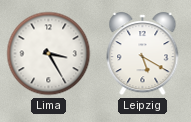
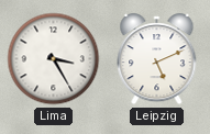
Leipzig: 5:20 -> 5:11 (157, 59)
